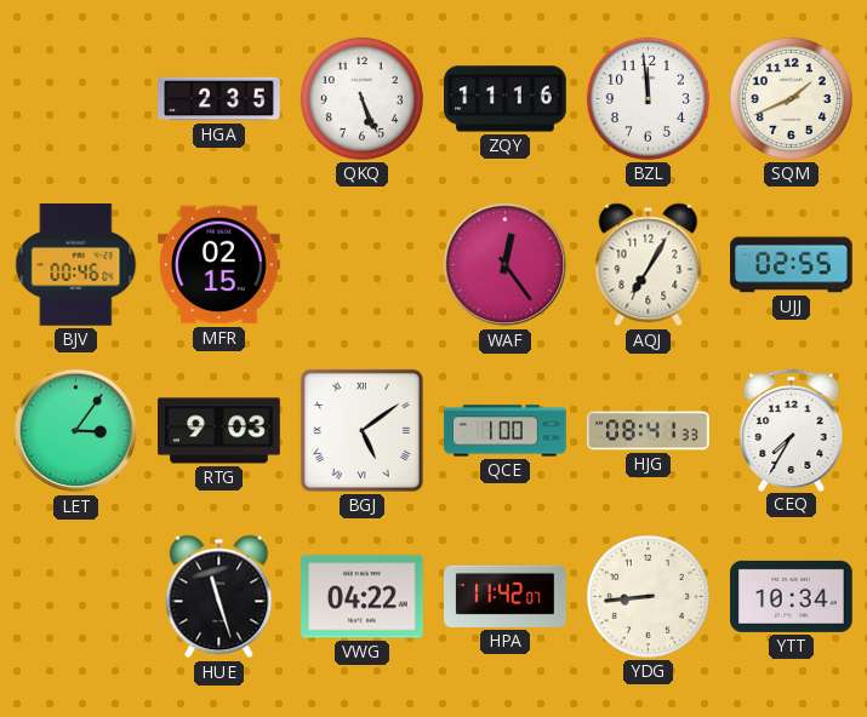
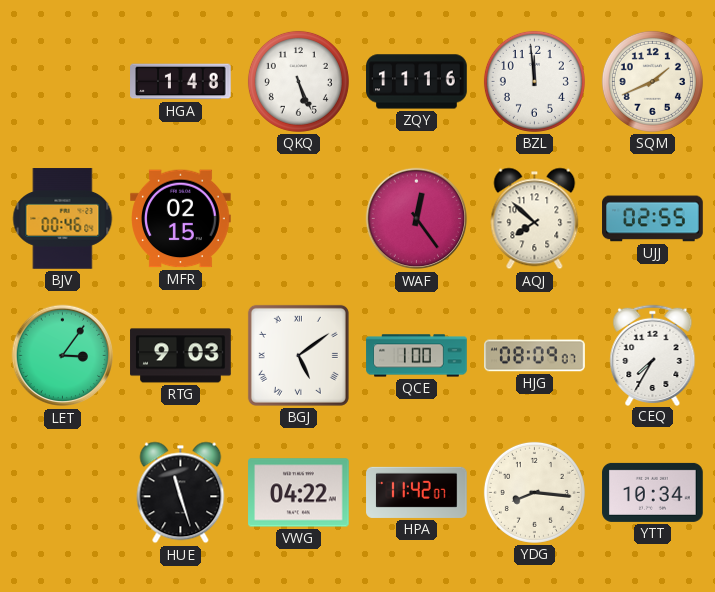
HGA: 2:35 -> 1:48 (181, 82)
AQJ: 7:05 -> 7:52 (535, 219)
HJG: 08:41 -> 08:09 (535, 356)
YDG: 8:44 -> 8:16 (534, 492)
